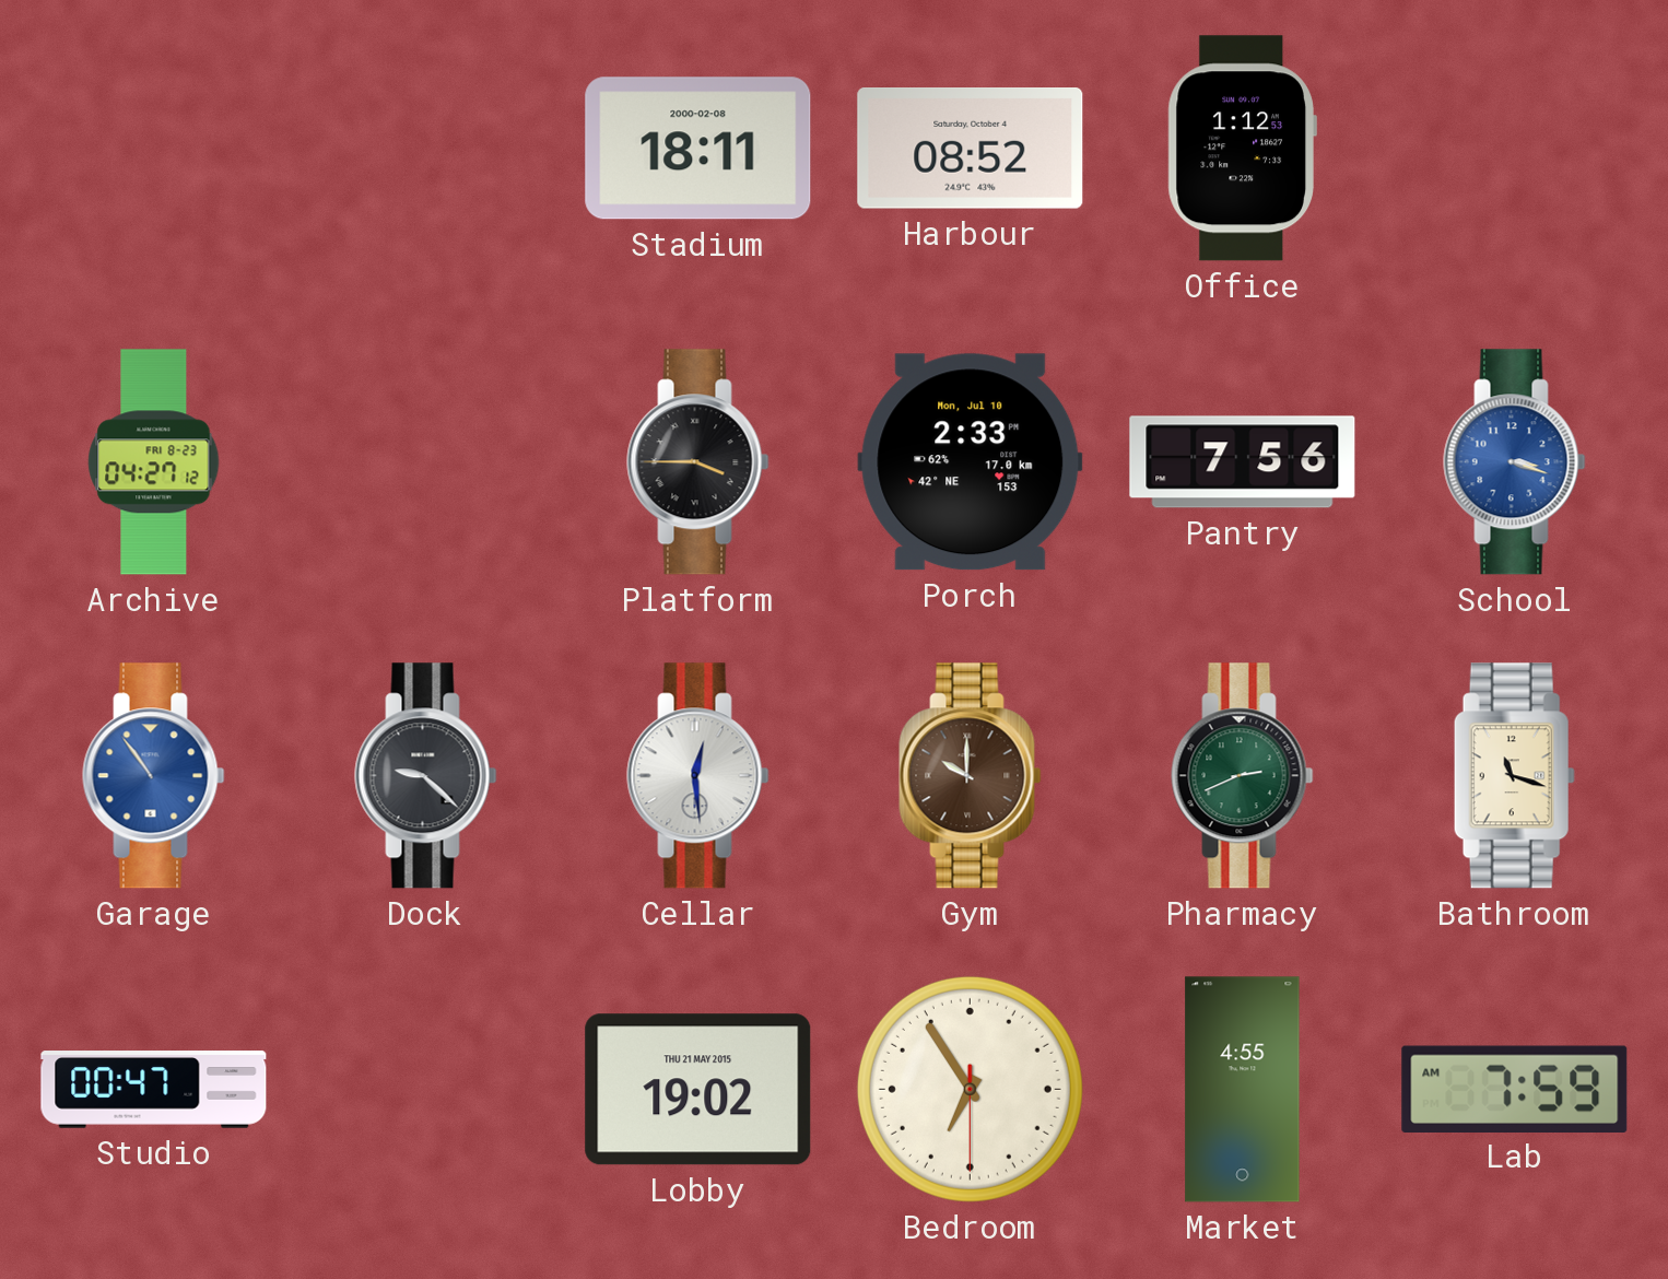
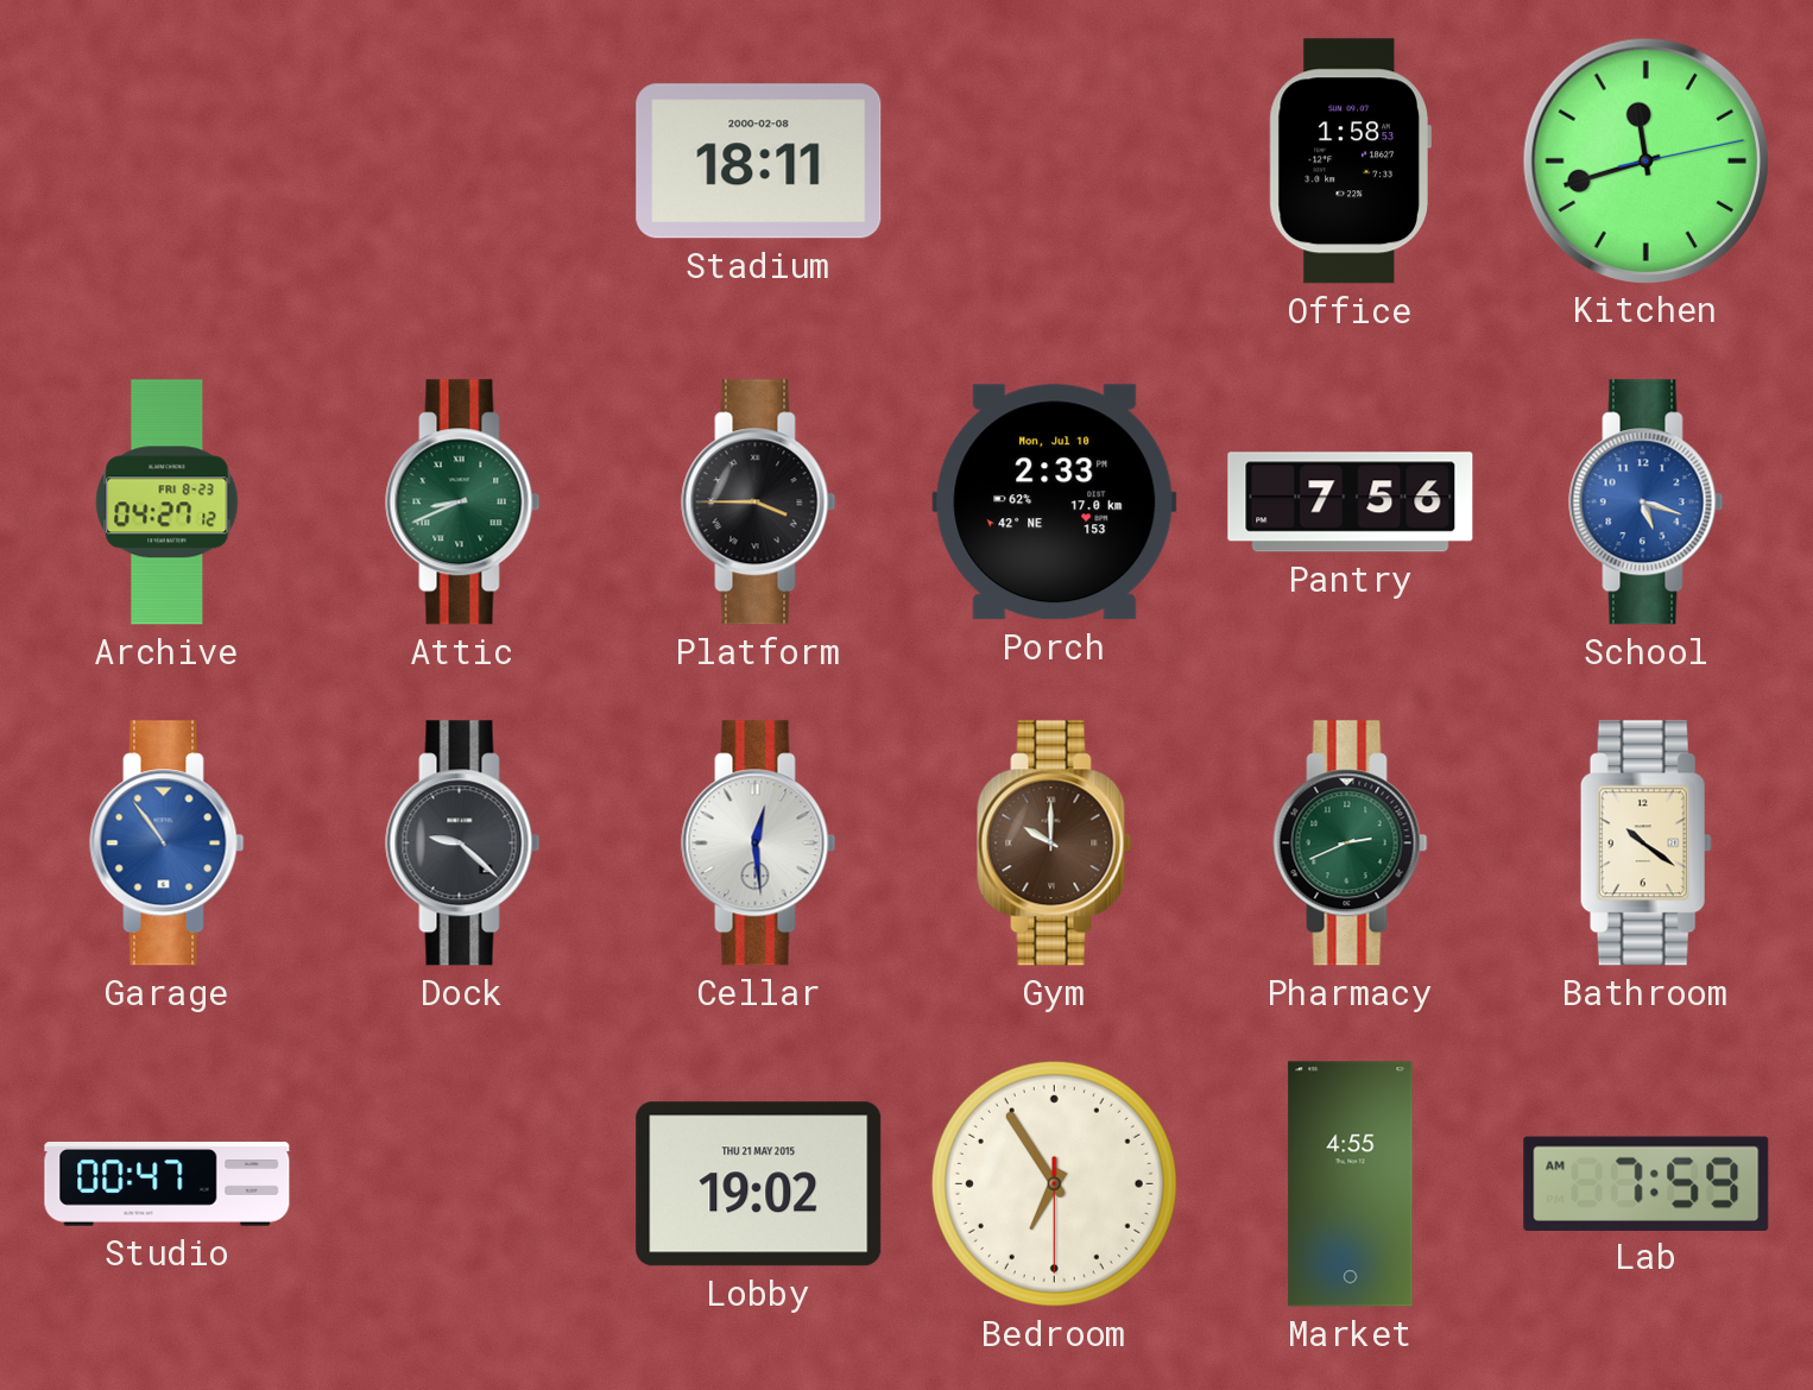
Harbour: 08:52 -> none (971, 149)
Office: 1:12 -> 1:58 (1350, 162)
Kitchen: none -> 11:42 (1645, 160)
Attic: none -> 8:41 (463, 503)
School: 3:18 -> 5:18 (1647, 503)
Bathroom: 11:18 -> 10:21 (1645, 844)
